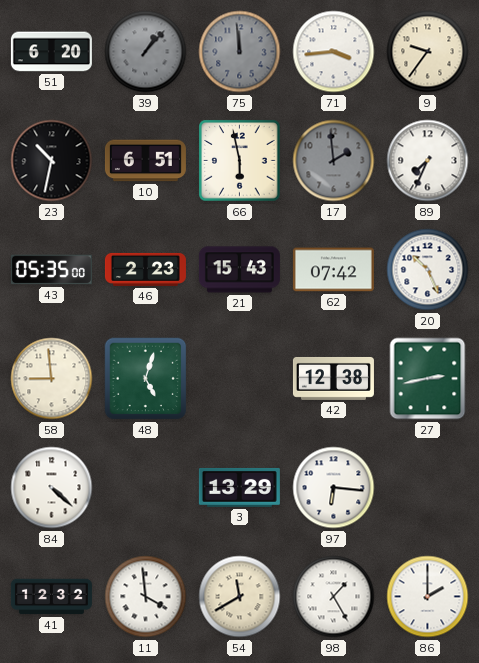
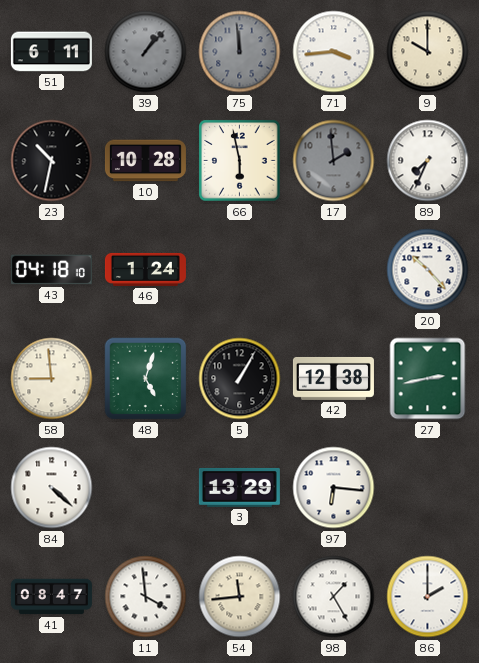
51: 6:20 -> 6:11 (51, 52)
9: 9:36 -> 10:00 (428, 52)
10: 6:51 -> 10:28 (145, 161)
43: 05:35 -> 04:18 (51, 270)
46: 2:23 -> 1:24 (145, 269)
21: 15:43 -> none (239, 270)
62: 07:42 -> none (333, 270)
20: 10:26 -> 10:23 (428, 270)
5: none -> 1:05 (240, 379)
41: 12:32 -> 08:47 (51, 597)
54: 11:40 -> 11:44 (240, 597)
